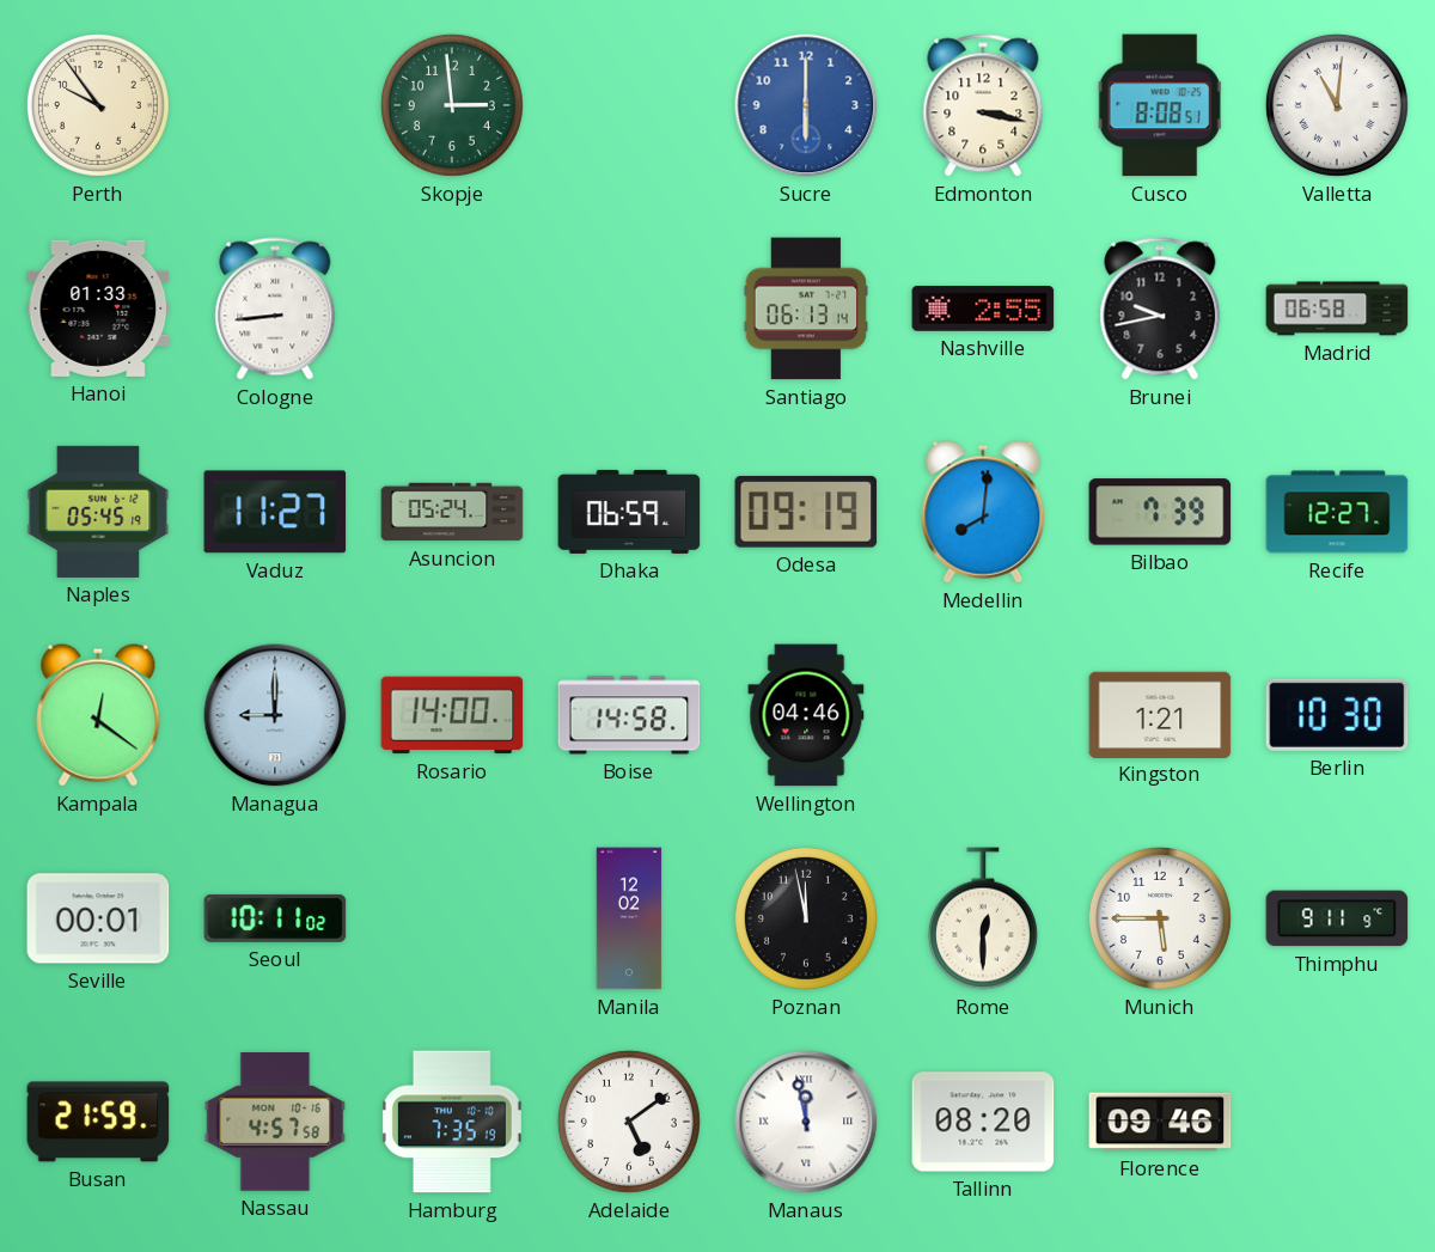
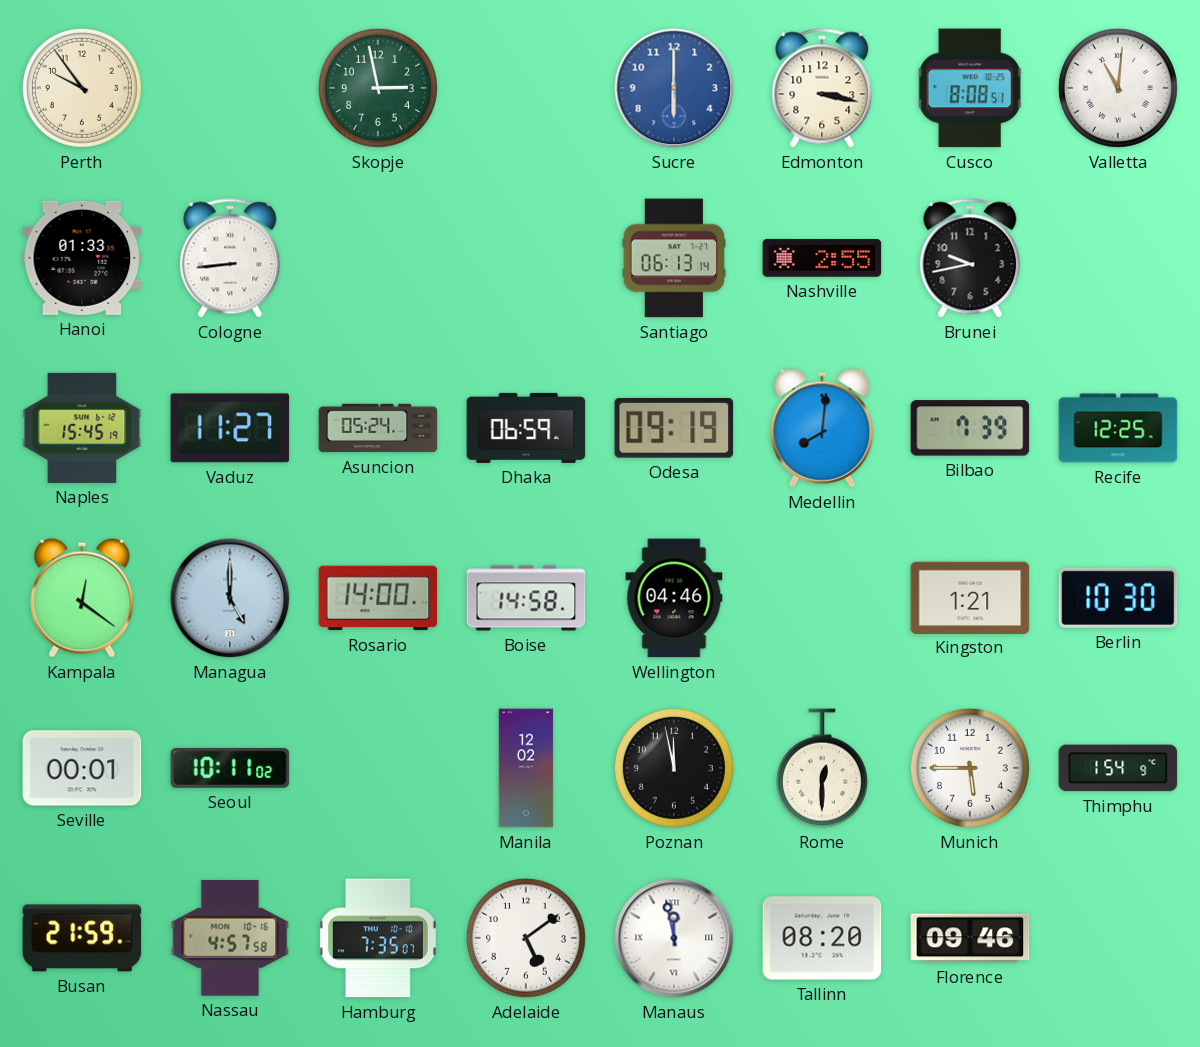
Skopje: 2:59 -> 2:58 (378, 88)
Madrid: 06:58 -> none (1337, 309)
Naples: 05:45 -> 15:45 (82, 428)
Recife: 12:27 -> 12:25 (1118, 428)
Managua: 9:00 -> 5:00 (230, 598)
Thimphu: 9:11 -> 1:54 (1118, 768)
Hamburg: 7:35:19 -> 7:35:07 (378, 938)
